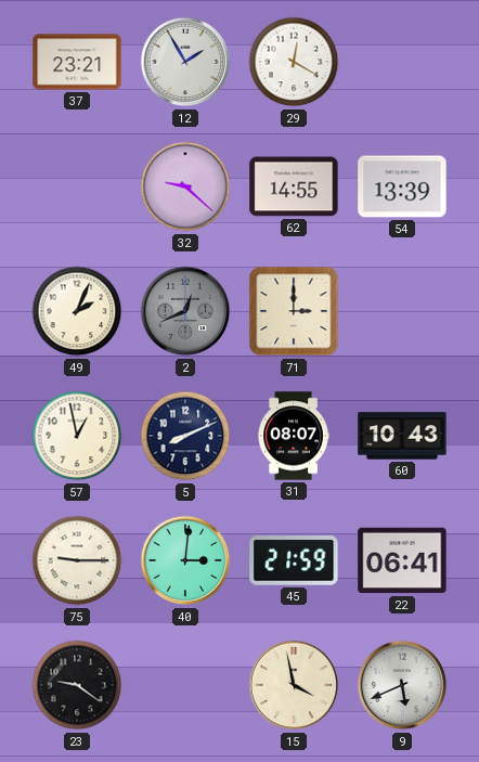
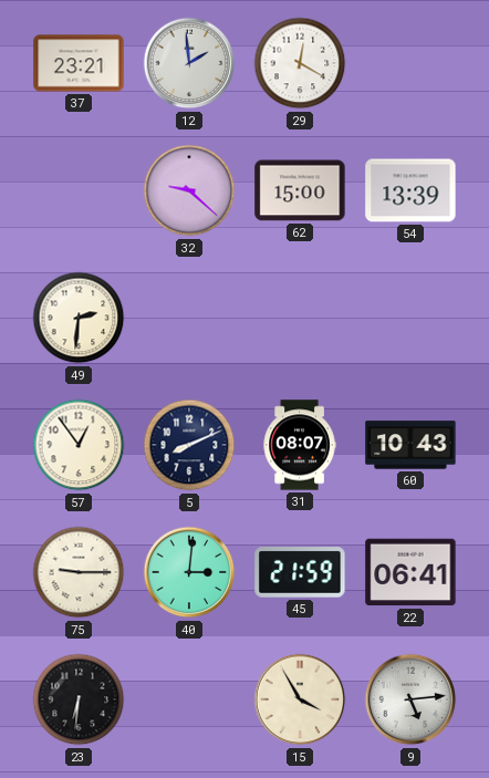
12: 1:55 -> 1:59 (189, 63)
62: 14:55 -> 15:00 (300, 190)
49: 2:04 -> 2:31 (79, 318)
2: 12:41 -> none (185, 311)
71: 3:00 -> none (294, 311)
57: 12:58 -> 12:54 (79, 445)
23: 9:21 -> 6:31 (79, 699)
15: 3:58 -> 3:55 (300, 699)
9: 5:41 -> 5:14 (410, 699)
